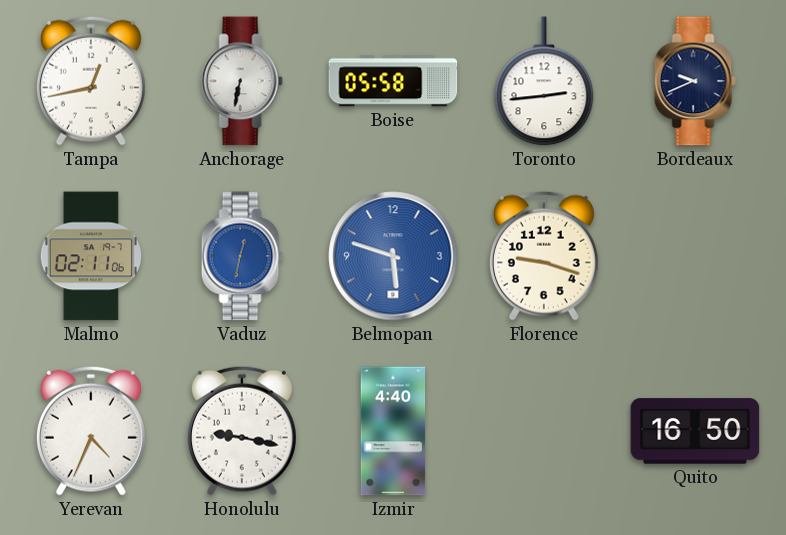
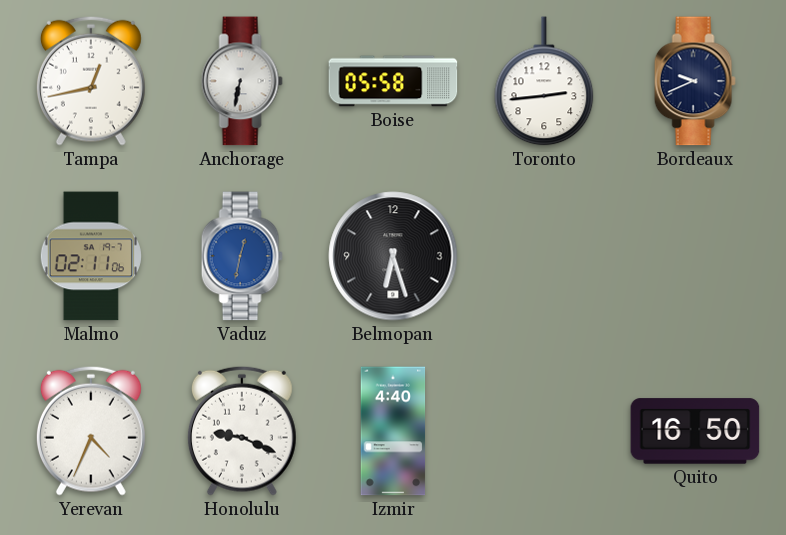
Belmopan: 5:48 -> 6:27 (393, 256)
Belmopan dial: blue -> black (393, 256)
Florence: 9:18 -> none (544, 256)
Honolulu: 9:17 -> 9:19 (242, 431)
